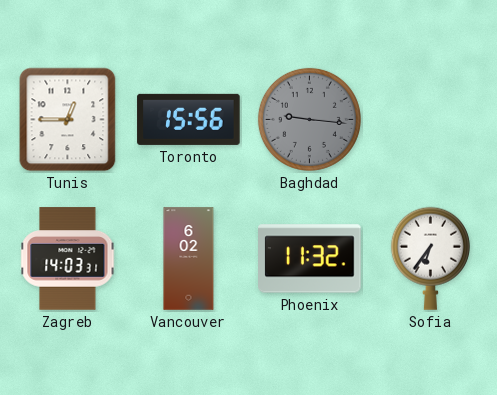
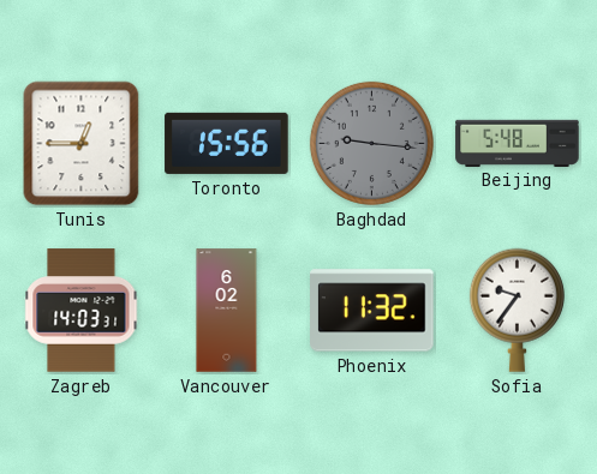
Beijing: none -> 5:48 (518, 143)
Sofia: 6:36 -> 9:36 (517, 310)
